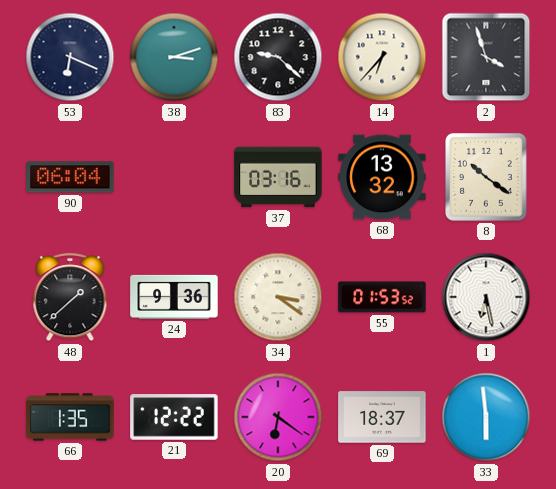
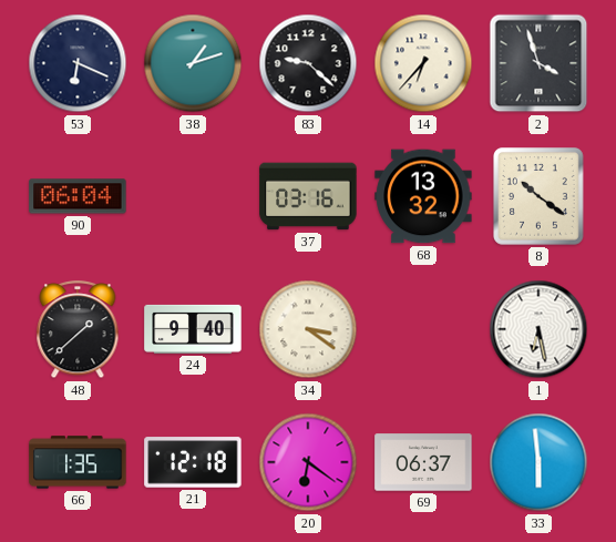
38: 3:12 -> 1:12 (193, 63)
24: 9:36 -> 9:40 (193, 329)
55: 01:53 -> none (382, 297)
21: 12:22 -> 12:18 (193, 462)
69: 18:37 -> 06:37 (423, 462)
